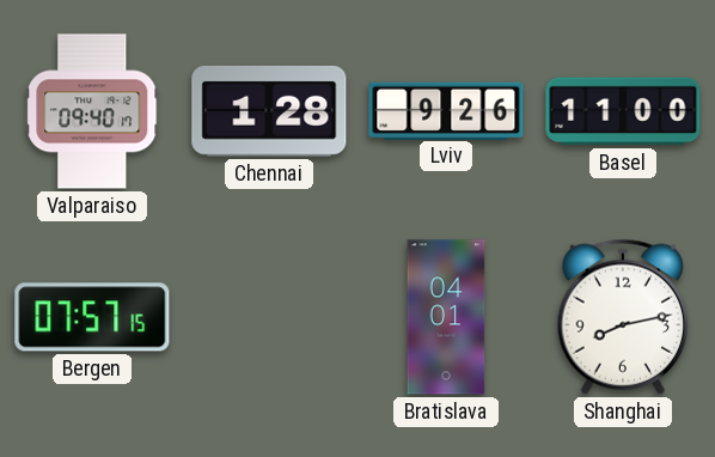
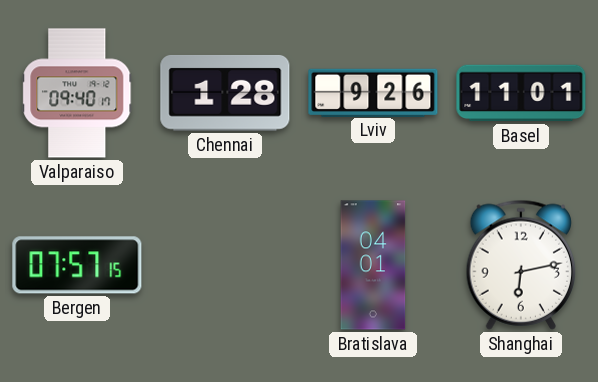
Basel: 11:00 -> 11:01 (521, 93)
Shanghai: 8:13 -> 6:13 (520, 265)
